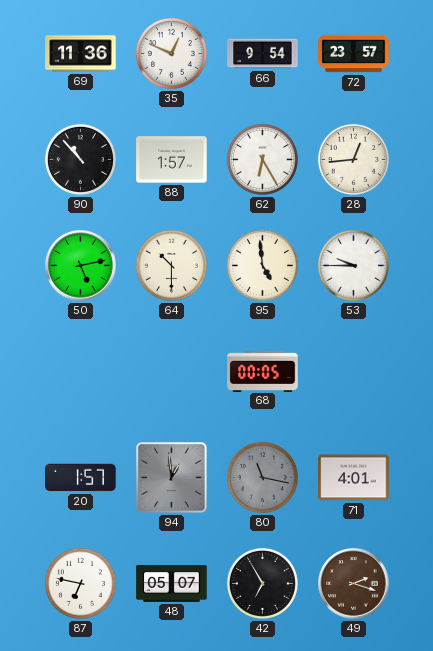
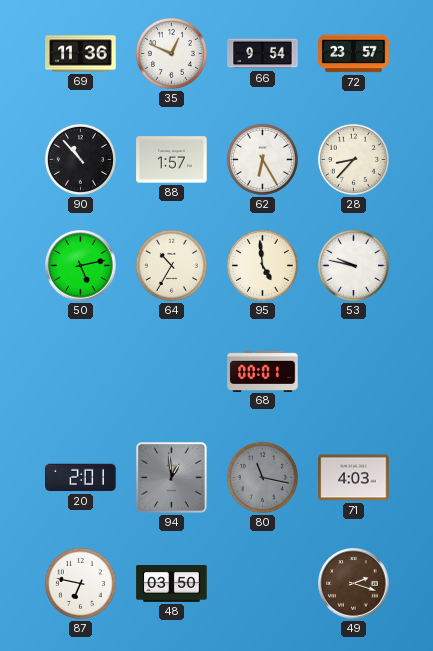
28: 12:44 -> 8:37 (353, 159)
64: 10:30 -> 10:35 (171, 265)
53: 9:45 -> 9:47 (353, 265)
68: 00:05 -> 00:01 (263, 371)
20: 1:57 -> 2:01 (81, 478)
71: 4:01 -> 4:03 (354, 478)
48: 05:07 -> 03:50 (172, 584)
42: 6:55 -> none (262, 583)
